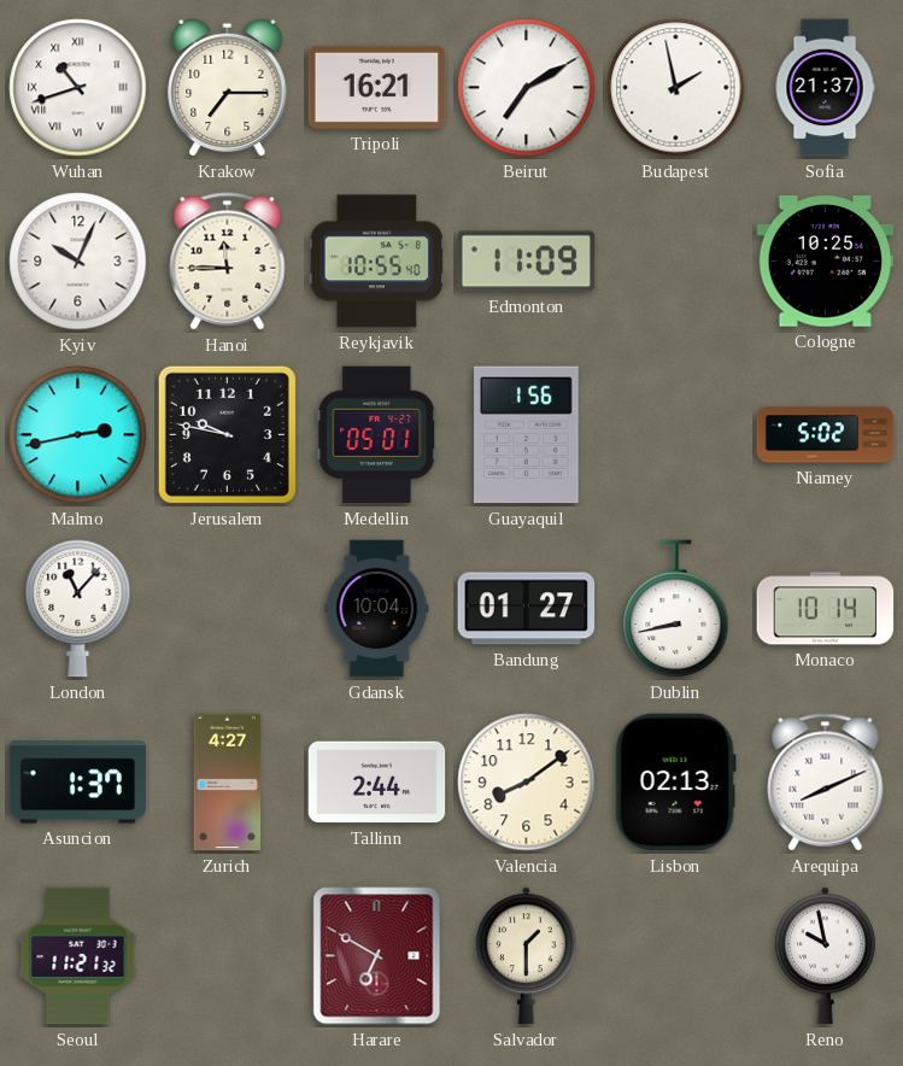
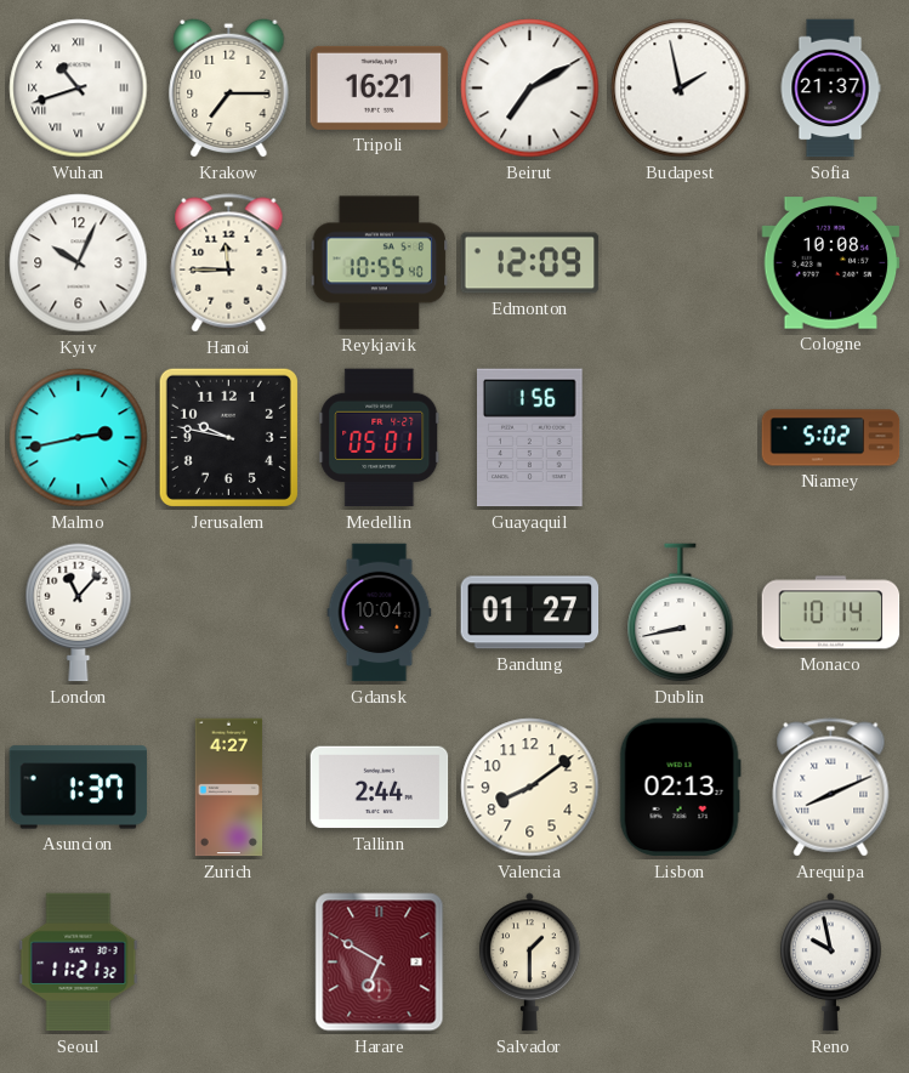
Edmonton: 11:09 -> 12:09 (530, 263)
Cologne: 10:25 -> 10:08 (831, 263)
